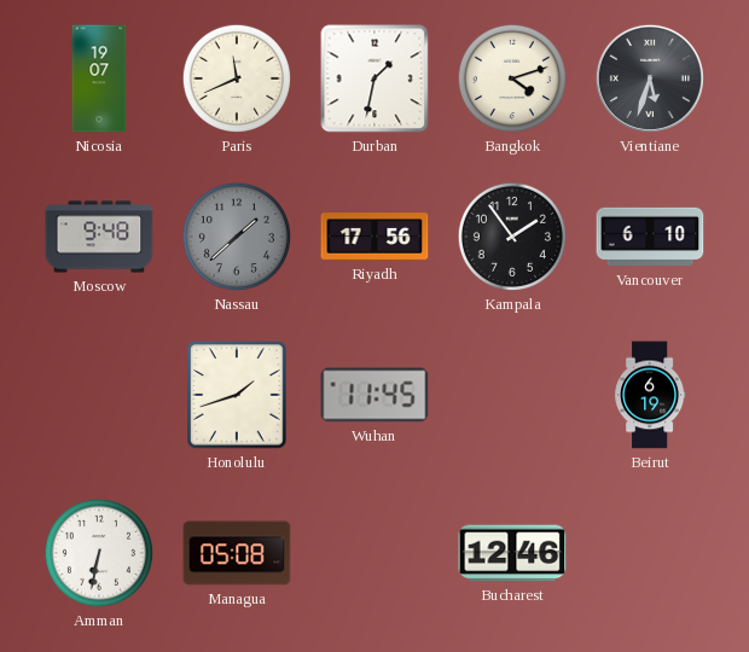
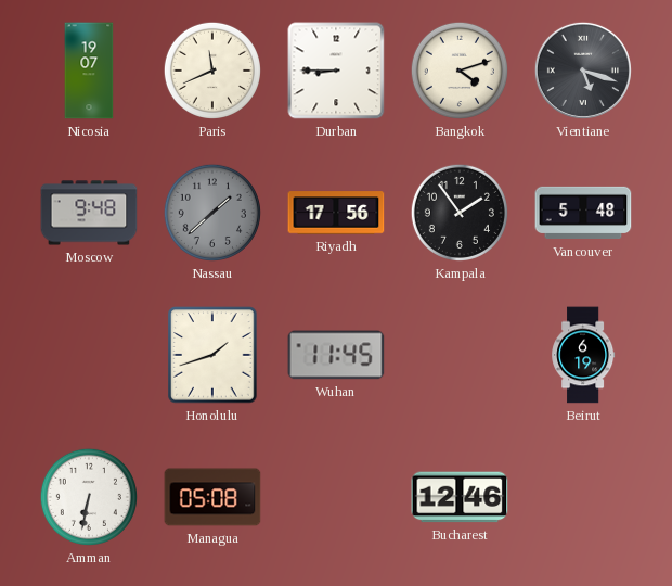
Durban: 1:32 -> 8:45 (336, 71)
Vientiane: 5:33 -> 5:18 (583, 71)
Vancouver: 6:10 -> 5:48 (583, 213)
